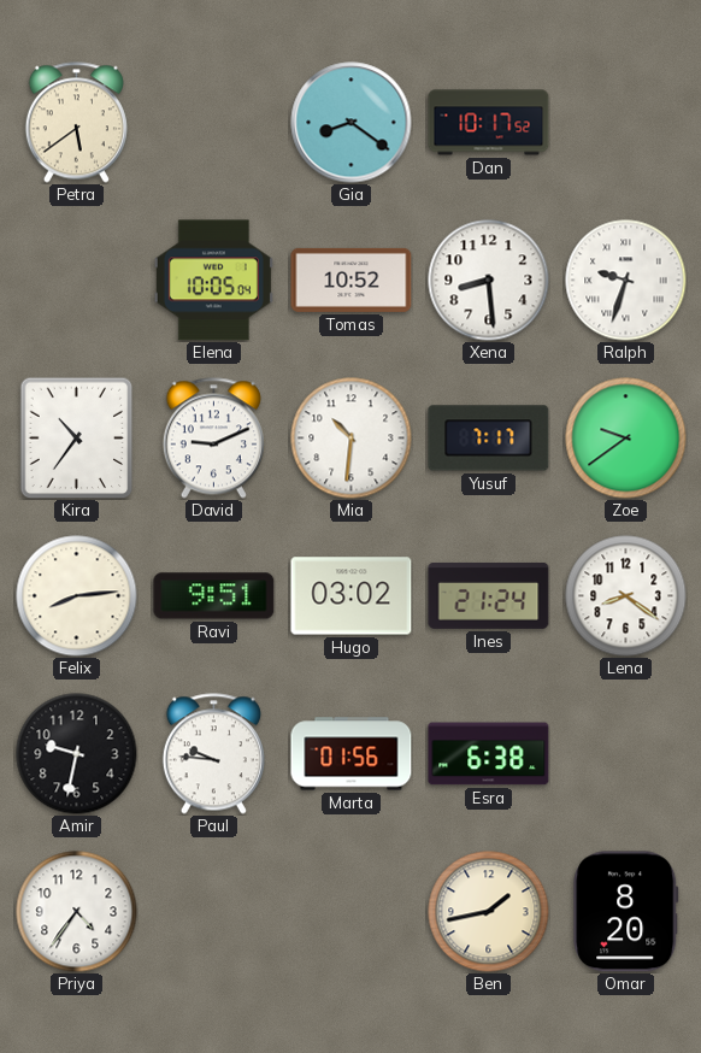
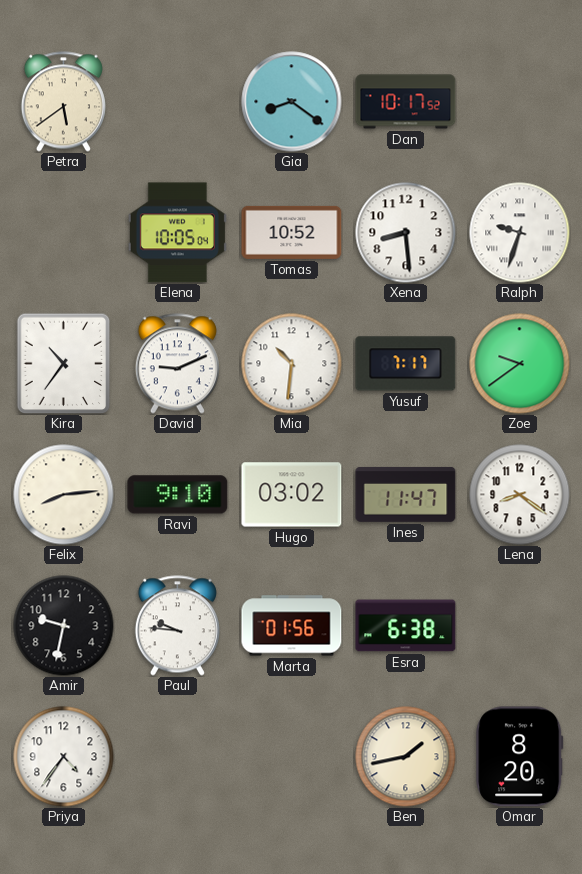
Ravi: 9:51 -> 9:10 (178, 495)
Ines: 21:24 -> 11:47 (406, 494)
